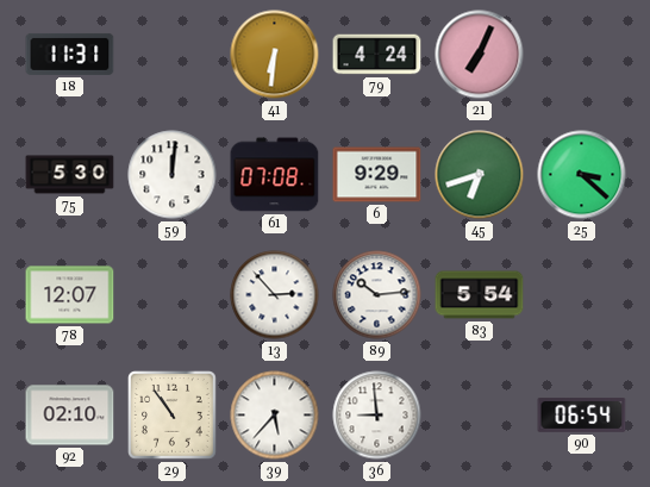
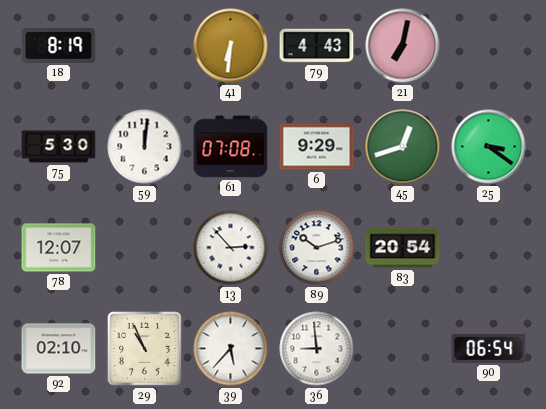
18: 11:31 -> 8:19 (59, 45)
79: 4:24 -> 4:43 (317, 46)
21: 7:04 -> 7:02 (403, 46)
45: 6:42 -> 12:42 (403, 147)
25: 3:22 -> 3:21 (489, 147)
89: 10:14 -> 10:12 (317, 248)
83: 5:54 -> 20:54 (403, 248)
29: 10:54 -> 10:56 (145, 349)
